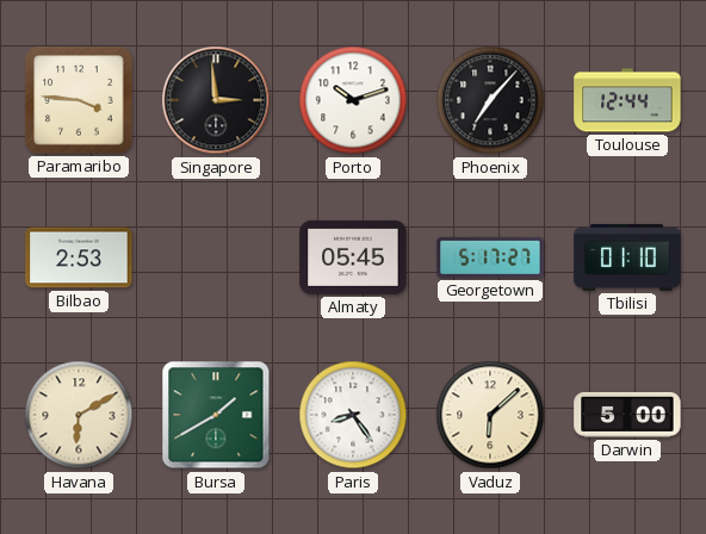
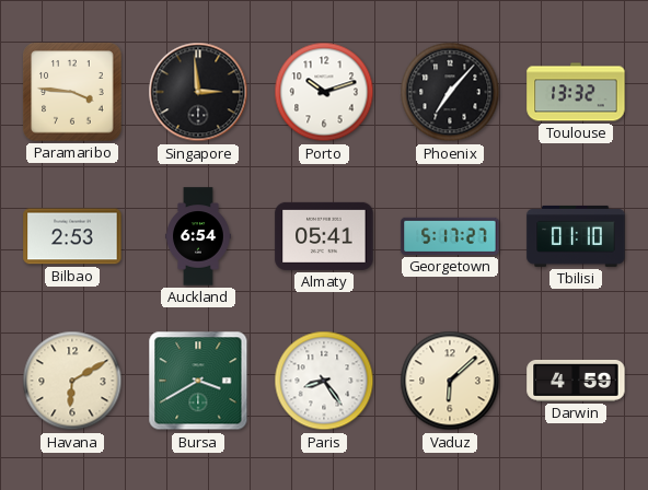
Toulouse: 12:44 -> 13:32 (576, 92)
Auckland: none -> 6:54 (199, 236)
Almaty: 05:45 -> 05:41 (324, 236)
Bursa: 1:40 -> 3:40 (198, 381)
Darwin: 5:00 -> 4:59 (576, 381)
